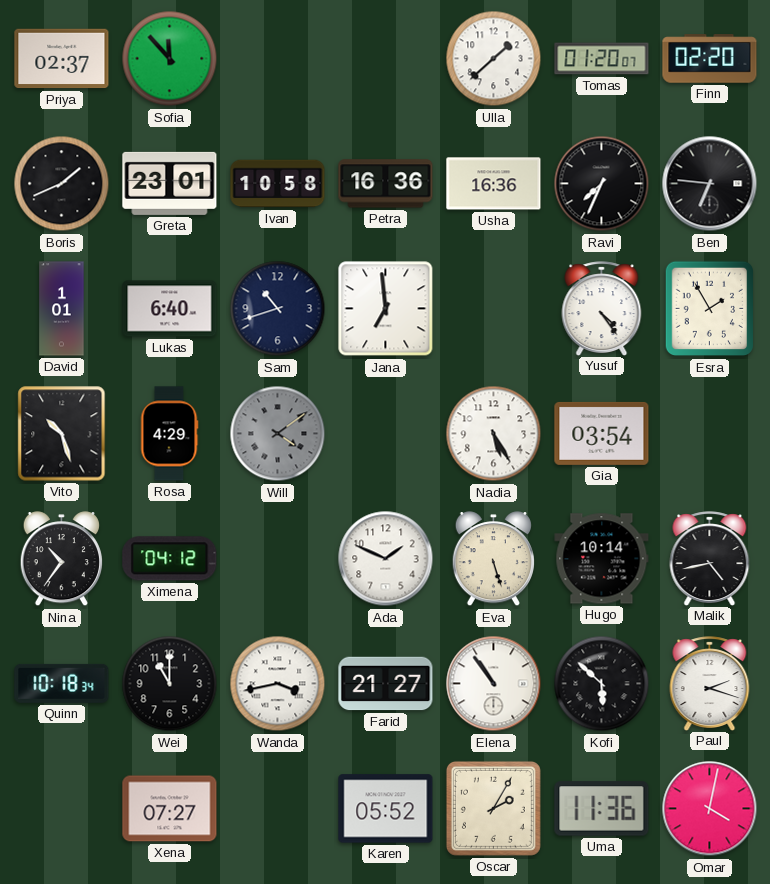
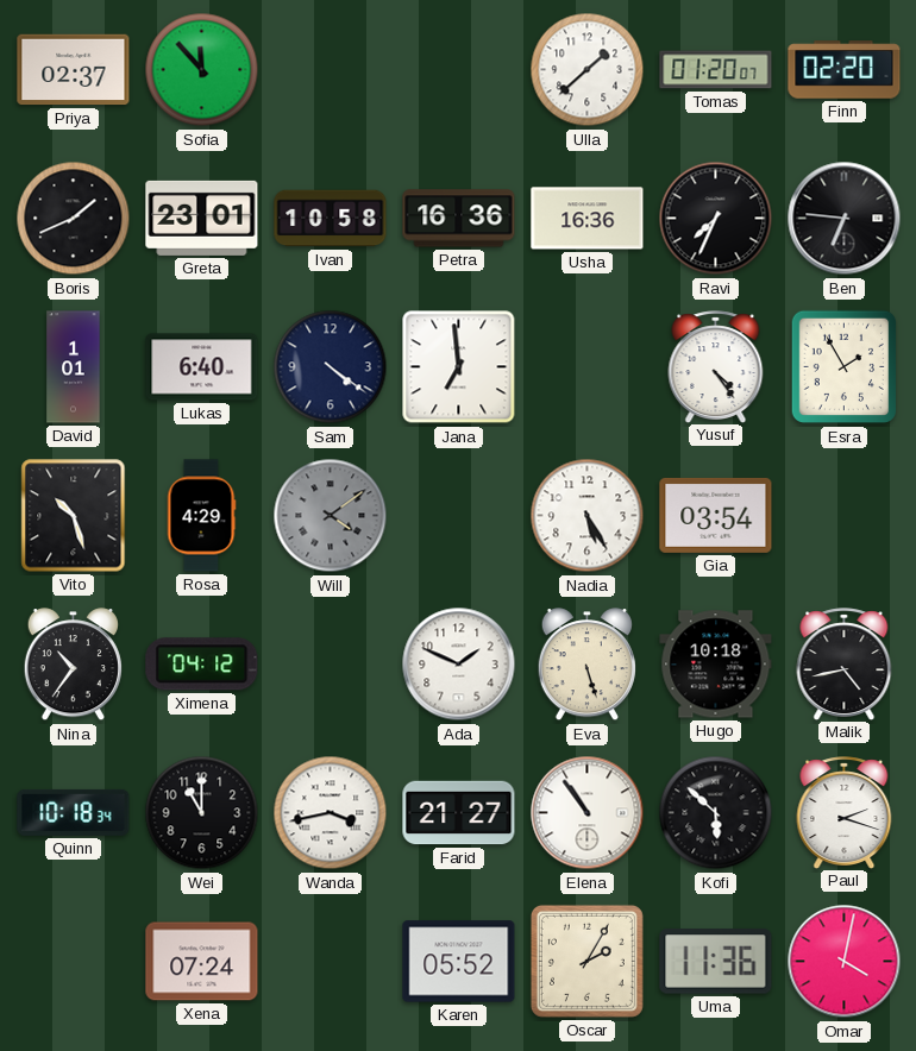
Sam: 10:42 -> 4:21 (331, 367)
Hugo: 10:14 -> 10:18 (716, 665)
Xena: 07:27 -> 07:24 (202, 962)
